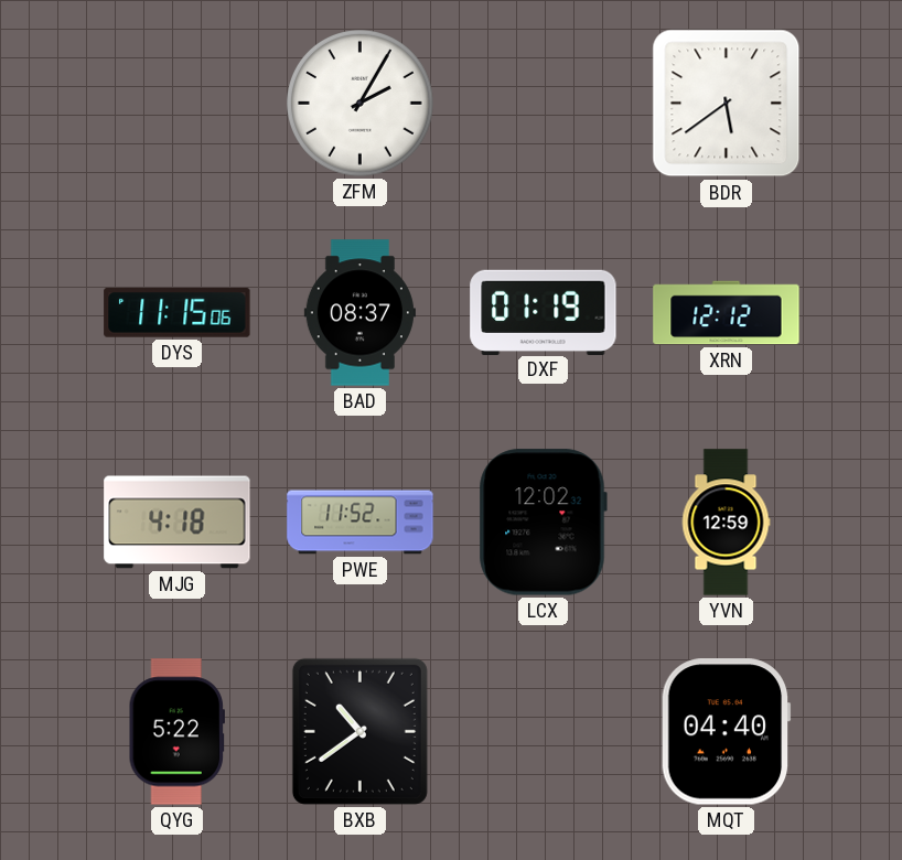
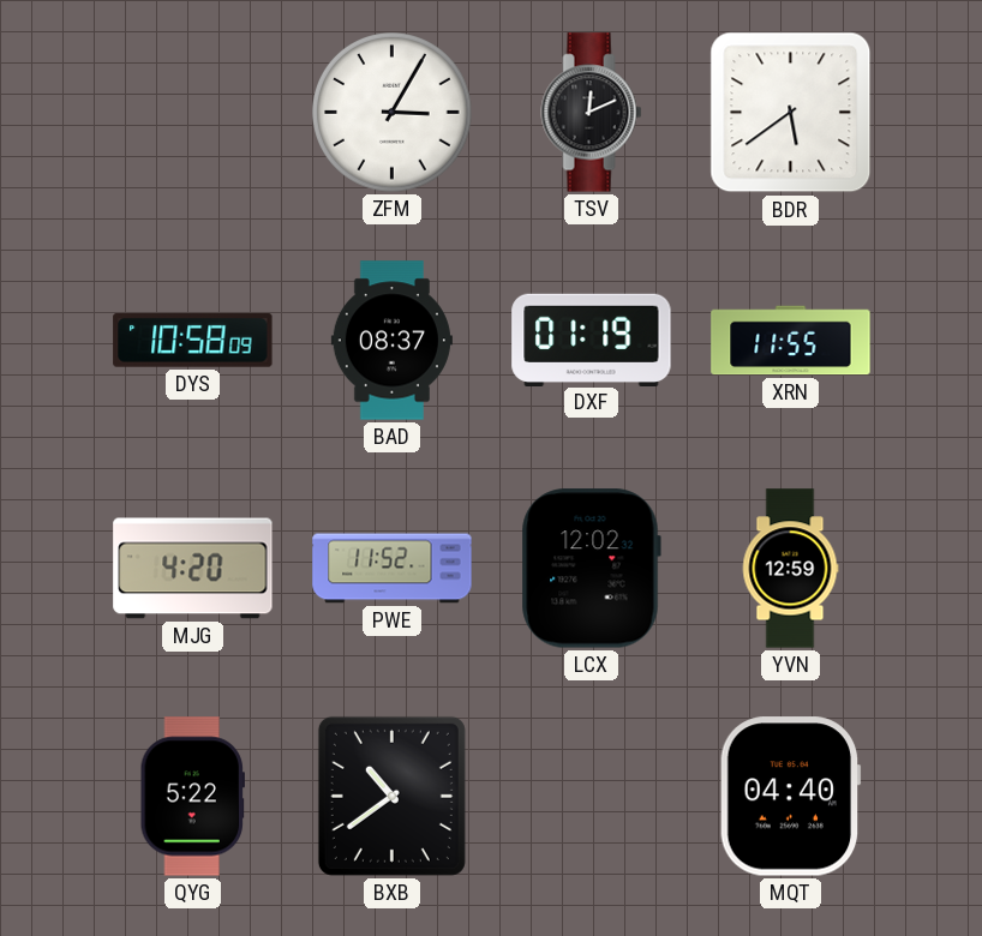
ZFM: 2:05 -> 3:05 (393, 113)
TSV: none -> 12:11 (592, 113)
DYS: 11:15 -> 10:58 (193, 340)
XRN: 12:12 -> 11:55 (791, 341)
MJG: 4:18 -> 4:20 (193, 569)
